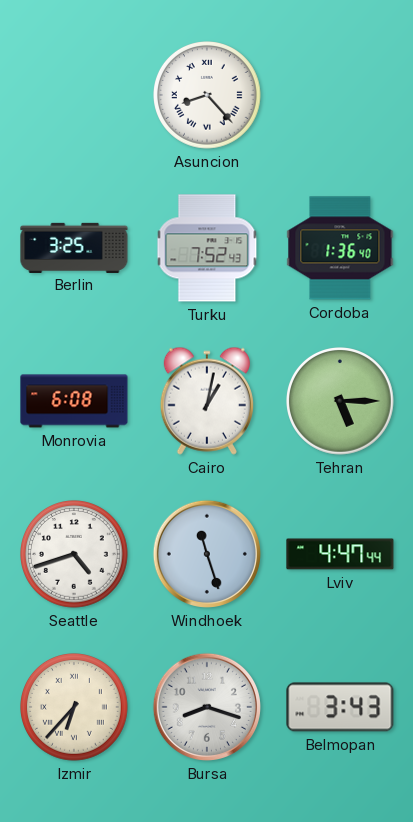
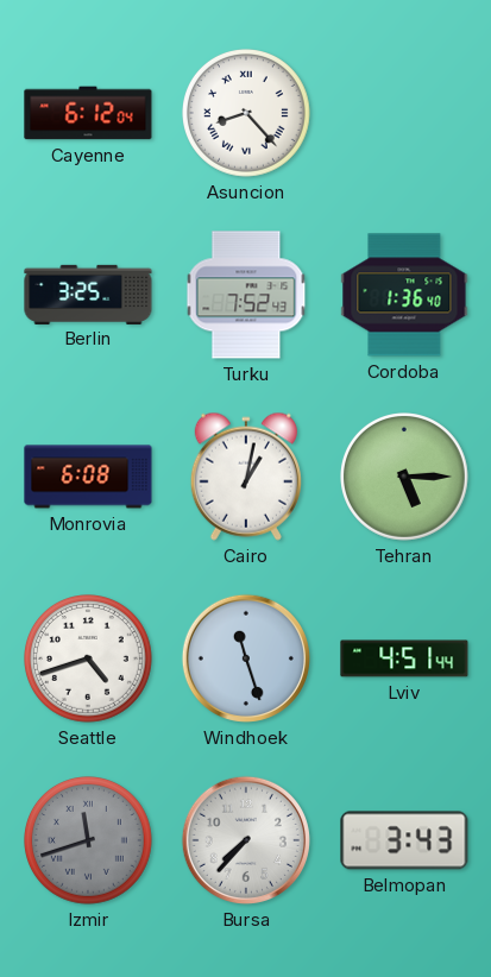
Cayenne: none -> 6:12 (88, 113)
Lviv: 4:47 -> 4:51 (404, 658)
Izmir: 6:37 -> 11:42 (89, 842)
Izmir dial: cream -> grey (89, 842)
Bursa: 8:18 -> 7:37 (246, 840)
